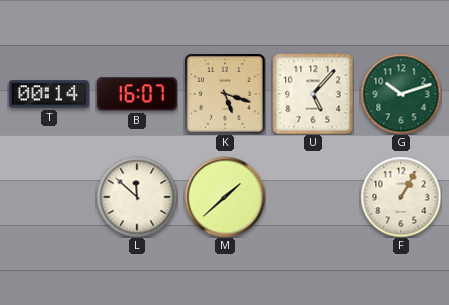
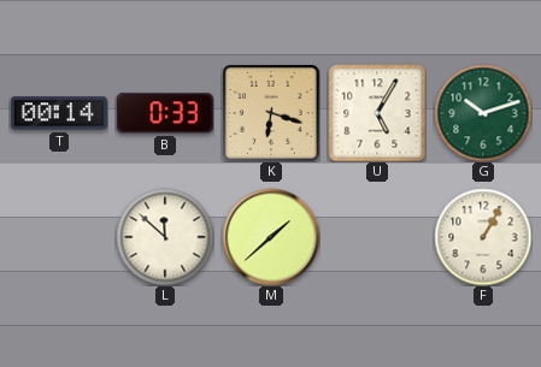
B: 16:07 -> 0:33 (165, 113)
K: 5:18 -> 6:18 (271, 113)
U: 5:07 -> 5:05 (377, 113)
